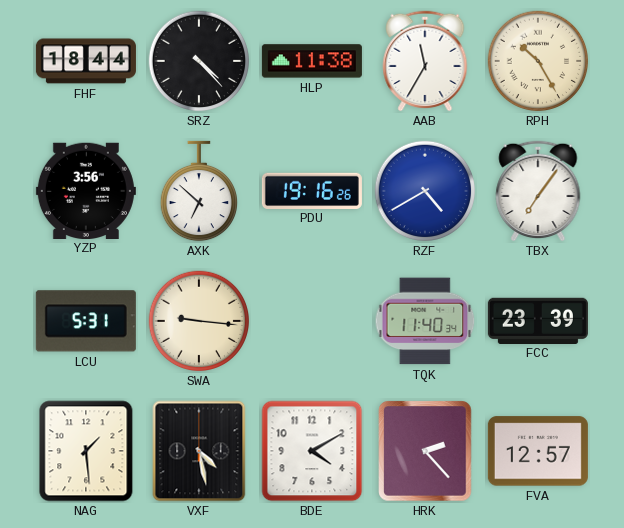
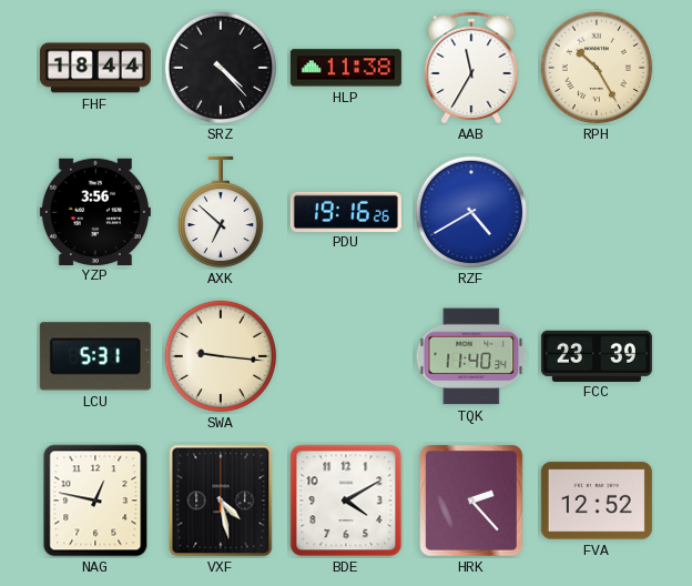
TBX: 7:06 -> none (538, 191)
NAG: 1:29 -> 12:47 (95, 501)
FVA: 12:57 -> 12:52 (597, 501)
